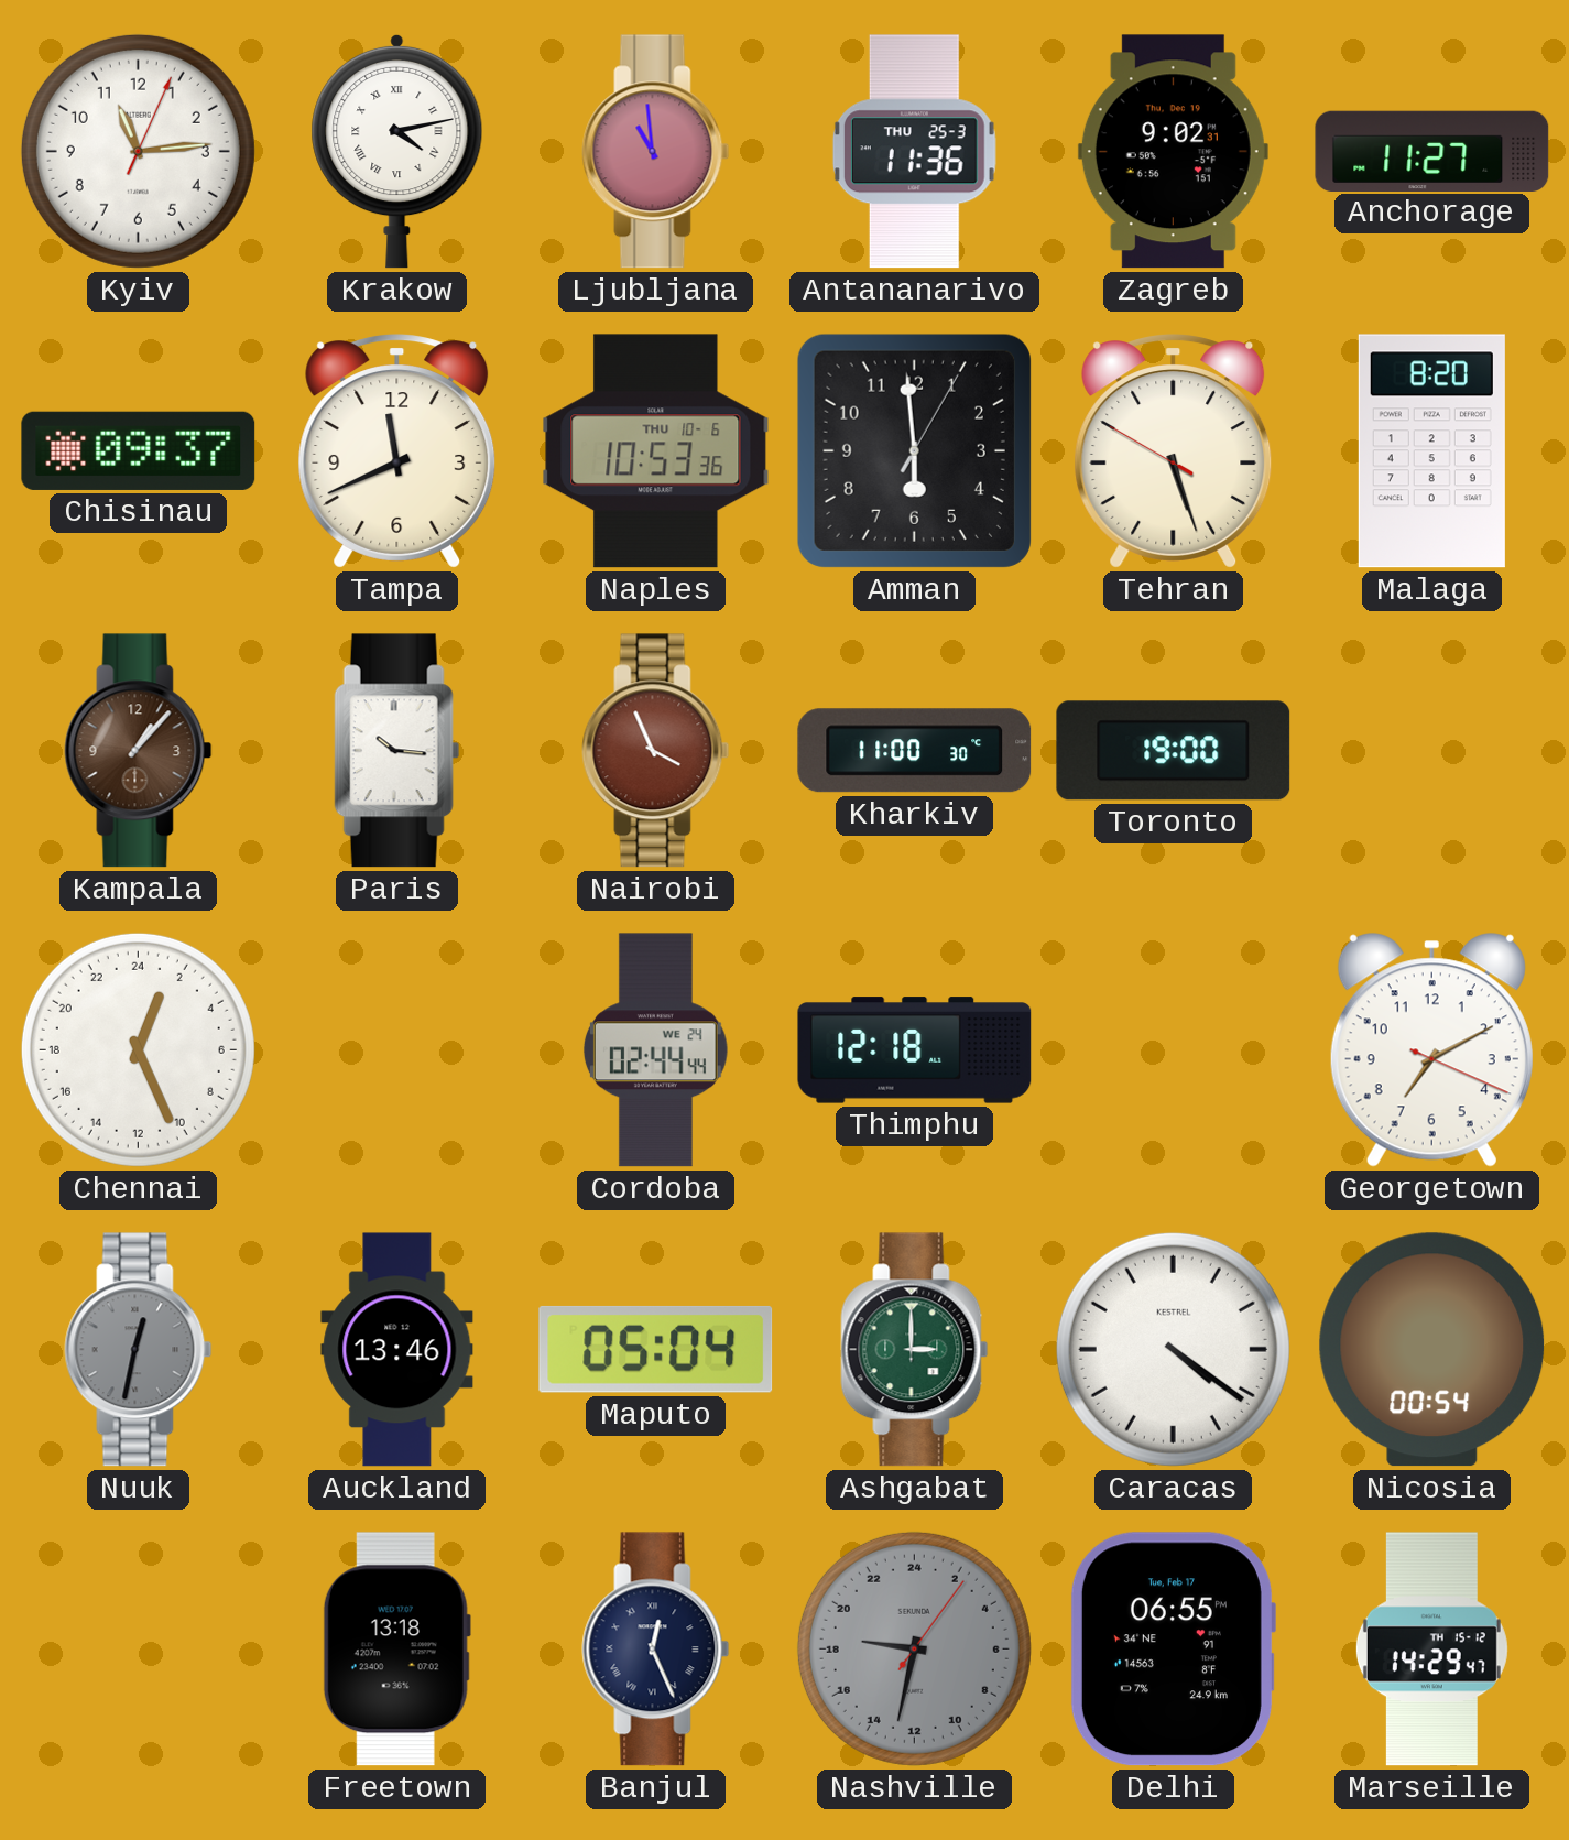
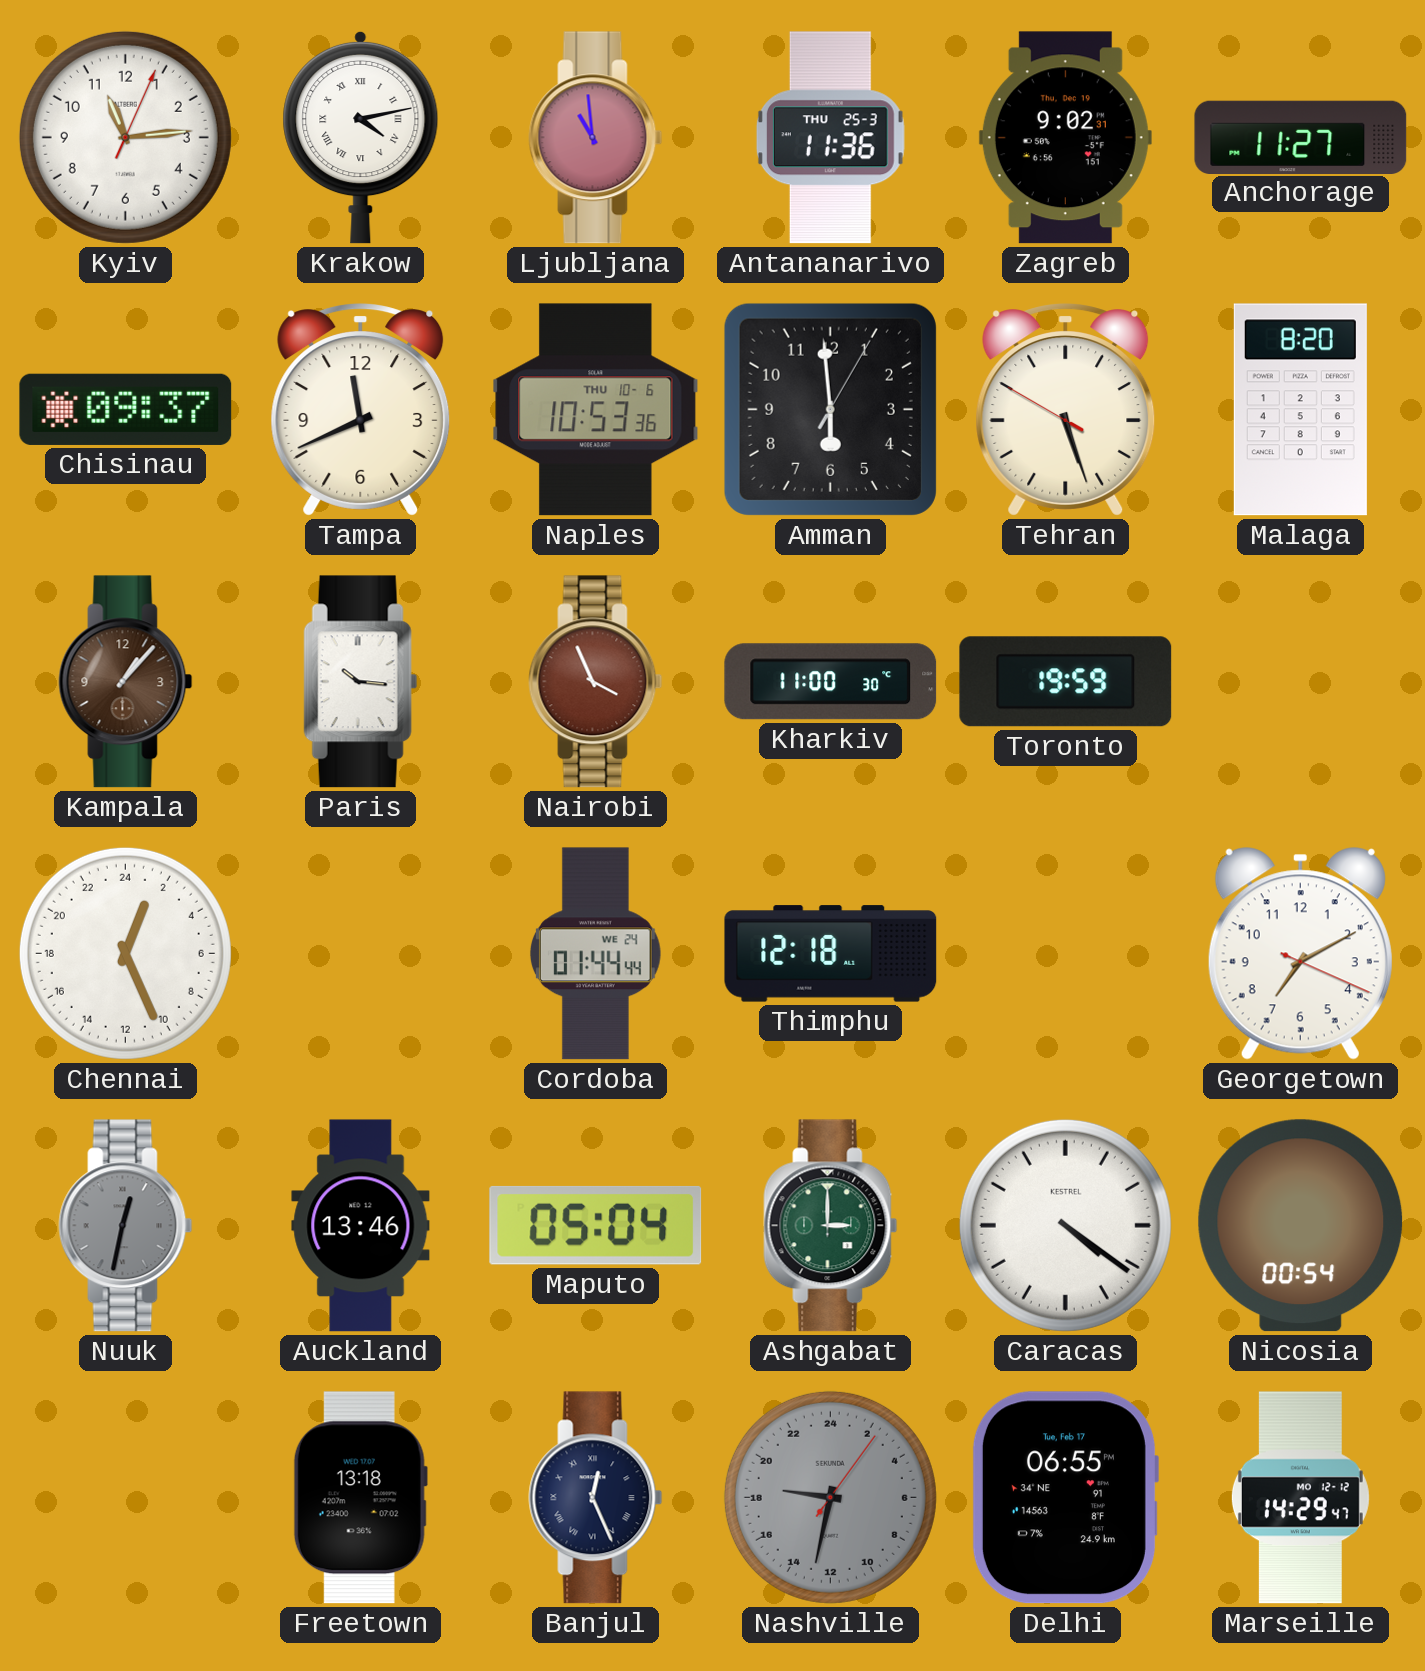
Toronto: 19:00 -> 19:59 (1066, 682)
Cordoba: 02:44 -> 01:44 (595, 954)
Marseille date: TH 15-12 -> MO 12-12 (1300, 1498)
